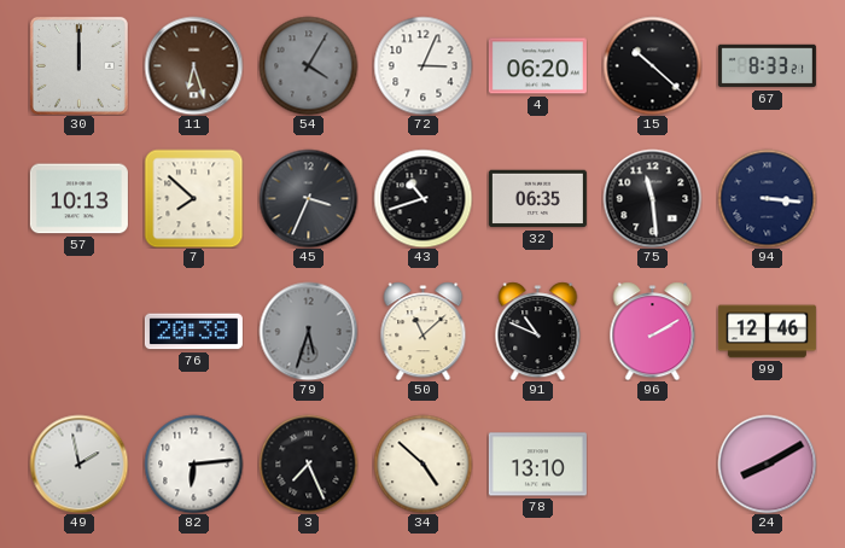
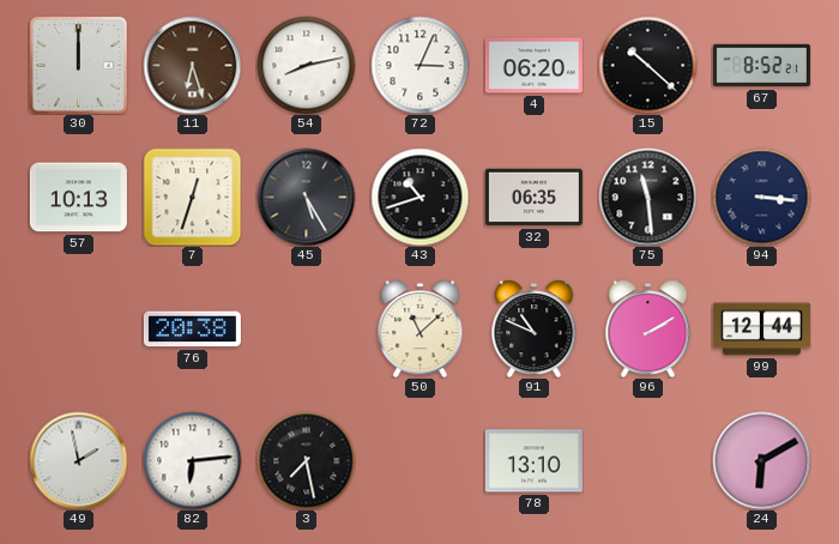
54: 4:05 -> 8:13 (306, 65)
54 dial: grey -> white (306, 65)
67: 8:33 -> 8:52 (761, 66)
7: 7:52 -> 12:33 (192, 197)
45: 3:34 -> 5:25 (306, 197)
79: 5:33 -> none (308, 331)
99: 12:46 -> 12:44 (761, 330)
3: 7:26 -> 7:28 (306, 460)
34: 4:52 -> none (422, 464)
24: 8:10 -> 6:10 (761, 460)
